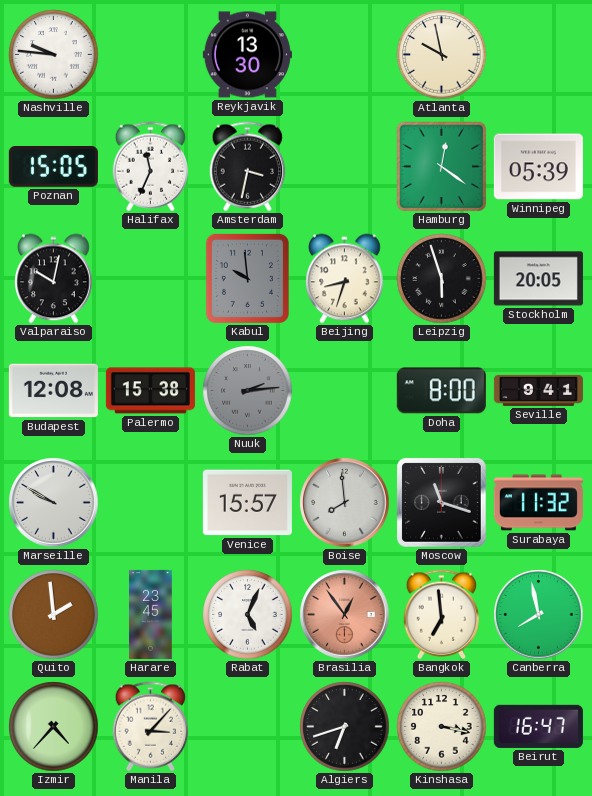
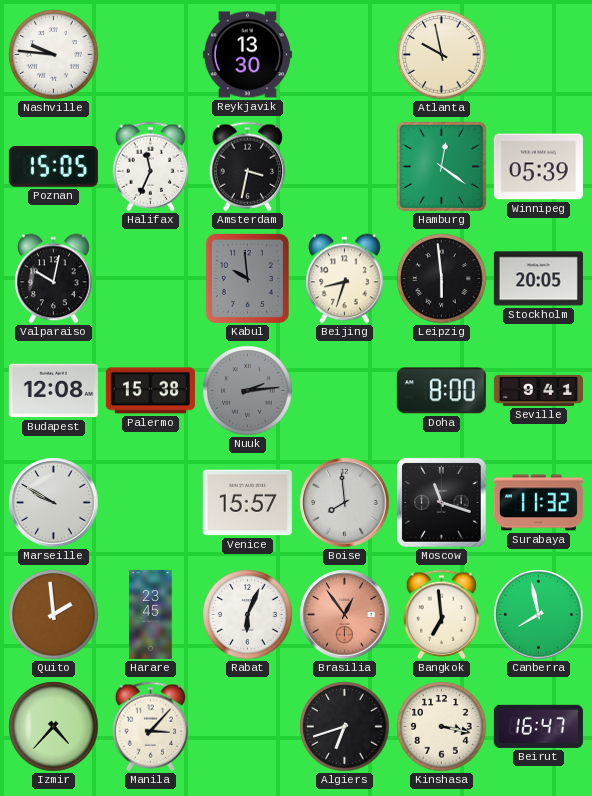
Leipzig: 5:57 -> 5:59 (442, 279)
Rabat: 5:04 -> 6:04 (248, 615)
